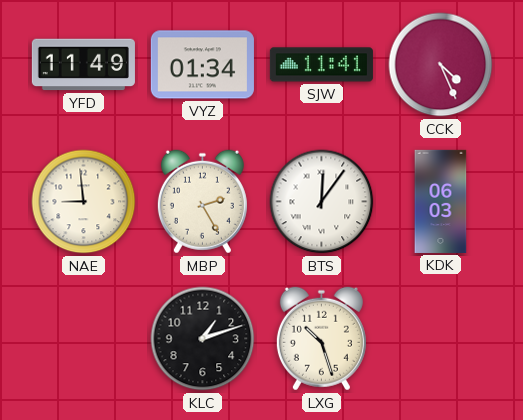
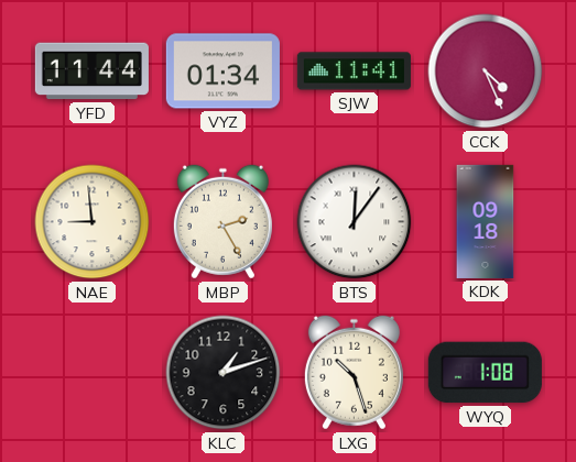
YFD: 11:49 -> 11:44 (91, 71)
KDK: 06:03 -> 09:18 (486, 221)
WYQ: none -> 1:08 (485, 373)
